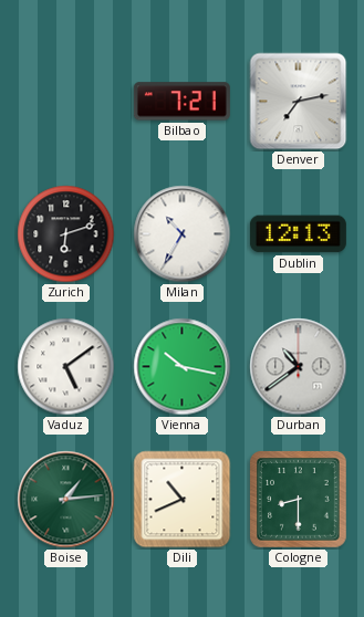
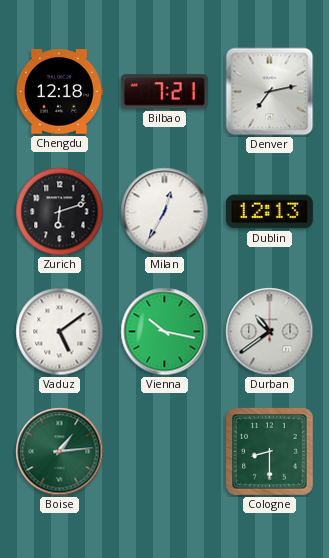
Chengdu: none -> 12:18 (59, 92)
Milan: 10:35 -> 12:35 (165, 212)
Dili: 10:41 -> none (183, 500)
